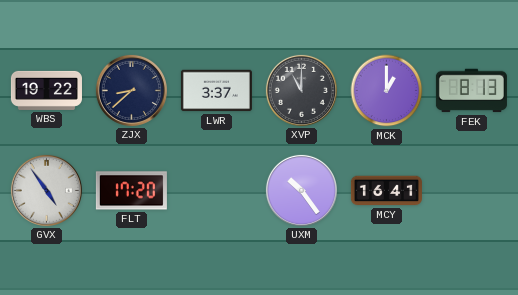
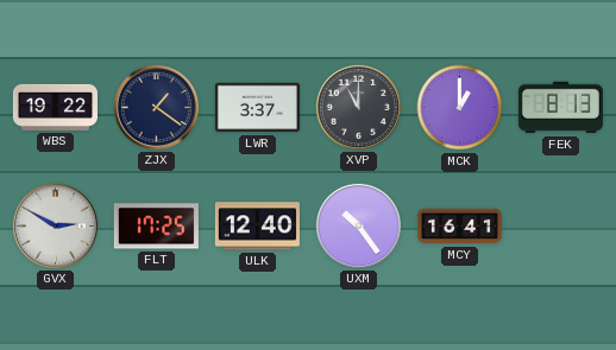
ZJX: 8:38 -> 1:21 (156, 107)
GVX: 4:54 -> 2:50 (55, 225)
FLT: 17:20 -> 17:25 (156, 227)
ULK: none -> 12:40 (257, 227)
